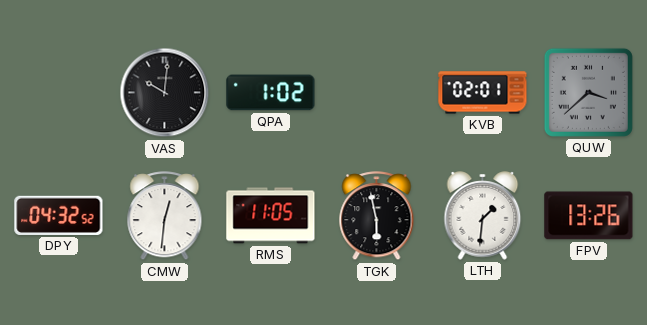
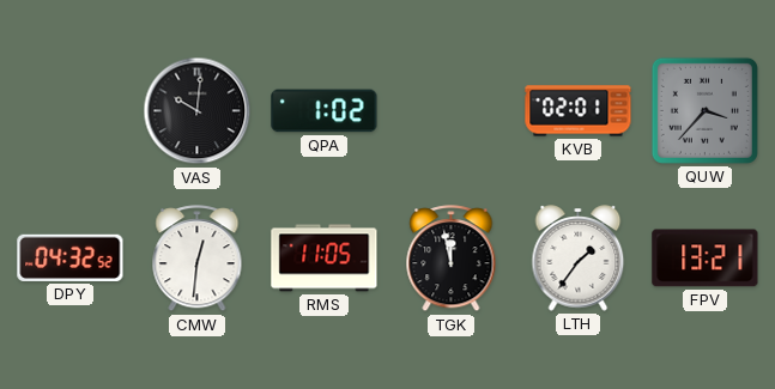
QUW: 3:38 -> 3:37 (704, 110)
TGK: 5:58 -> 11:58 (452, 259)
LTH: 1:31 -> 1:36 (579, 259)
FPV: 13:26 -> 13:21 (706, 259)
